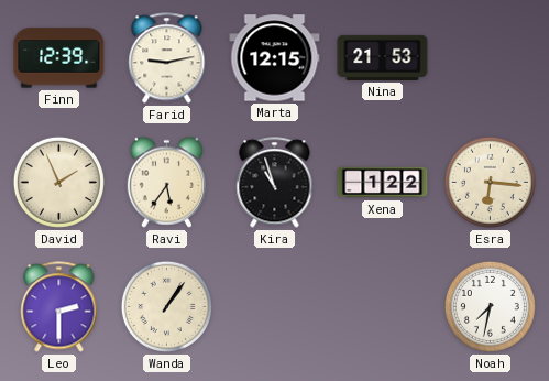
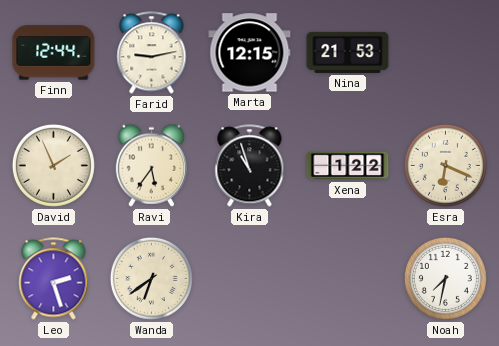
Finn: 12:39 -> 12:44 (54, 53)
Esra: 6:16 -> 6:19 (445, 165)
Leo: 2:30 -> 2:27 (54, 279)
Wanda: 1:06 -> 6:39 (151, 278)
